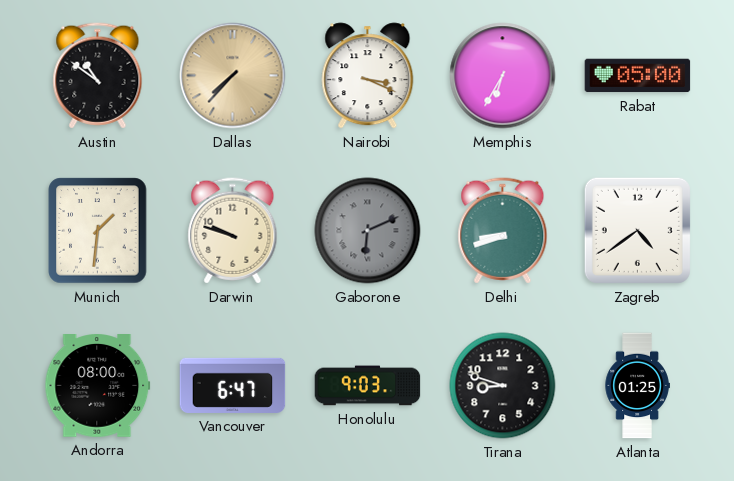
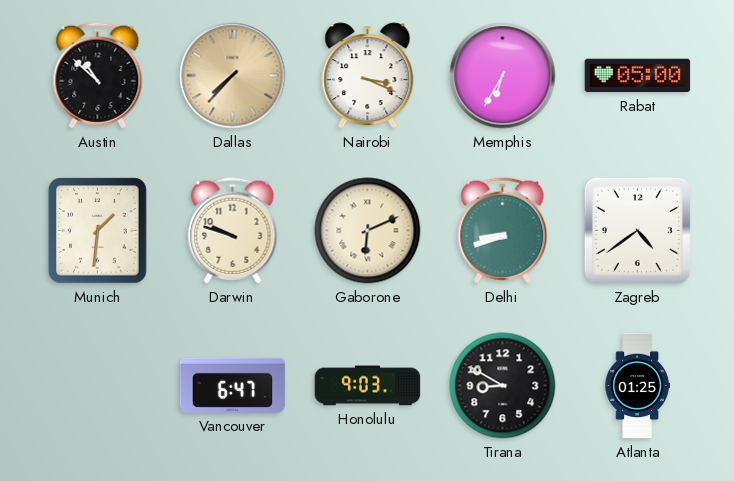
Austin: 10:51 -> 10:52 (98, 76)
Gaborone dial: grey -> cream (368, 231)
Andorra: 08:00 -> none (98, 386)
Tirana: 8:48 -> 8:50 (503, 386)
